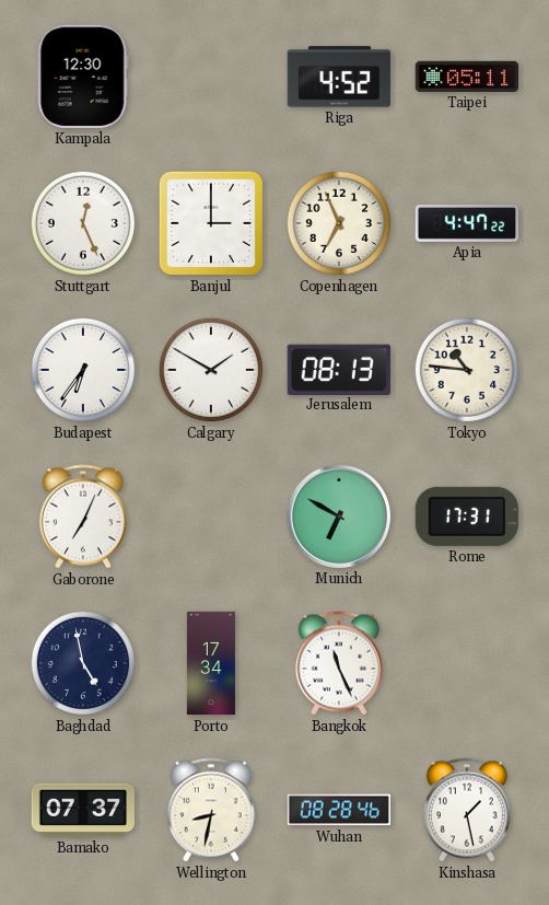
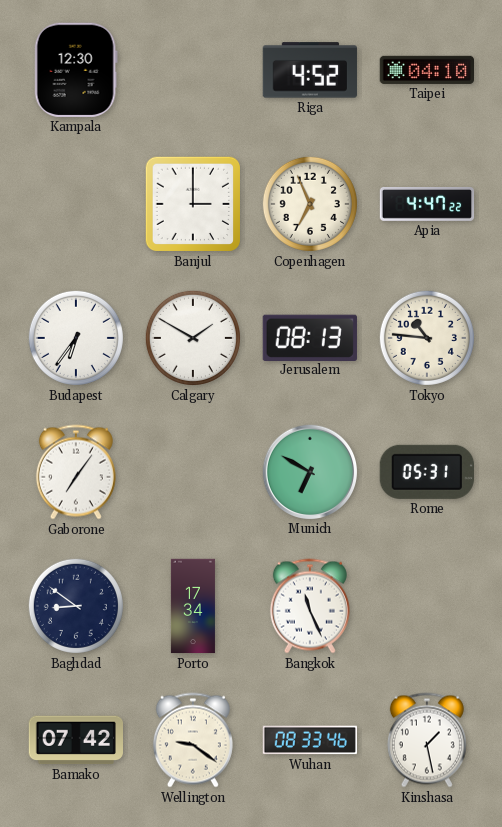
Taipei: 05:11 -> 04:10 (426, 70)
Stuttgart: 12:26 -> none (83, 223)
Gaborone: 7:04 -> 7:06 (76, 472)
Rome: 17:31 -> 05:31 (427, 472)
Baghdad: 4:58 -> 8:51 (76, 606)
Bamako: 07:37 -> 07:42 (75, 740)
Wellington: 8:32 -> 9:21 (193, 740)
Wuhan: 08:28 -> 08:33 (309, 740)
